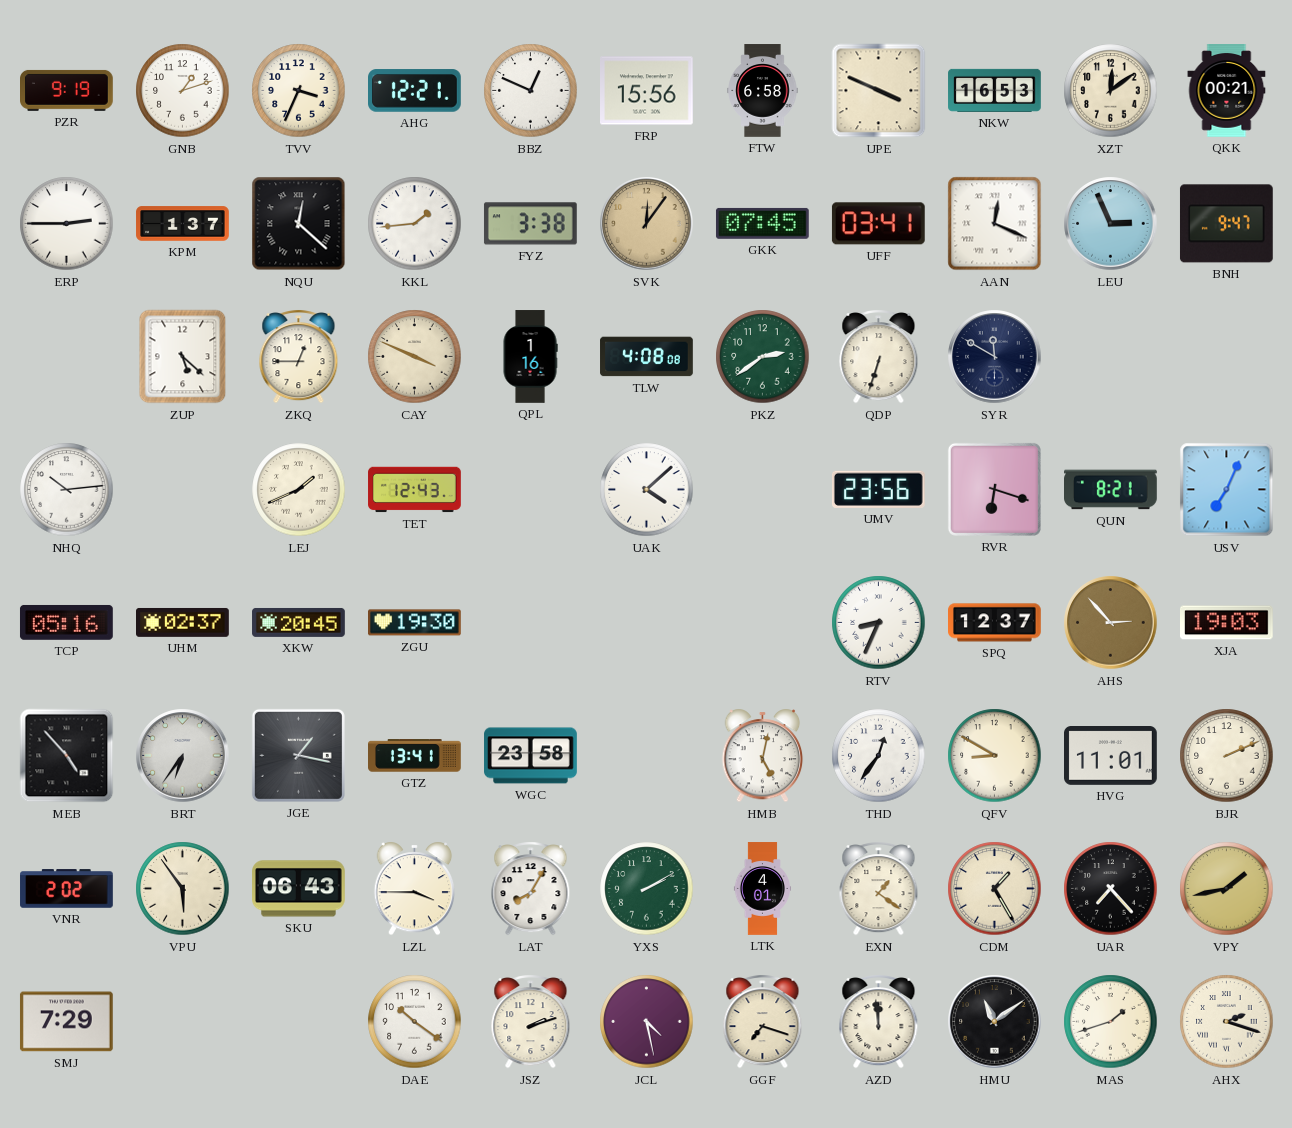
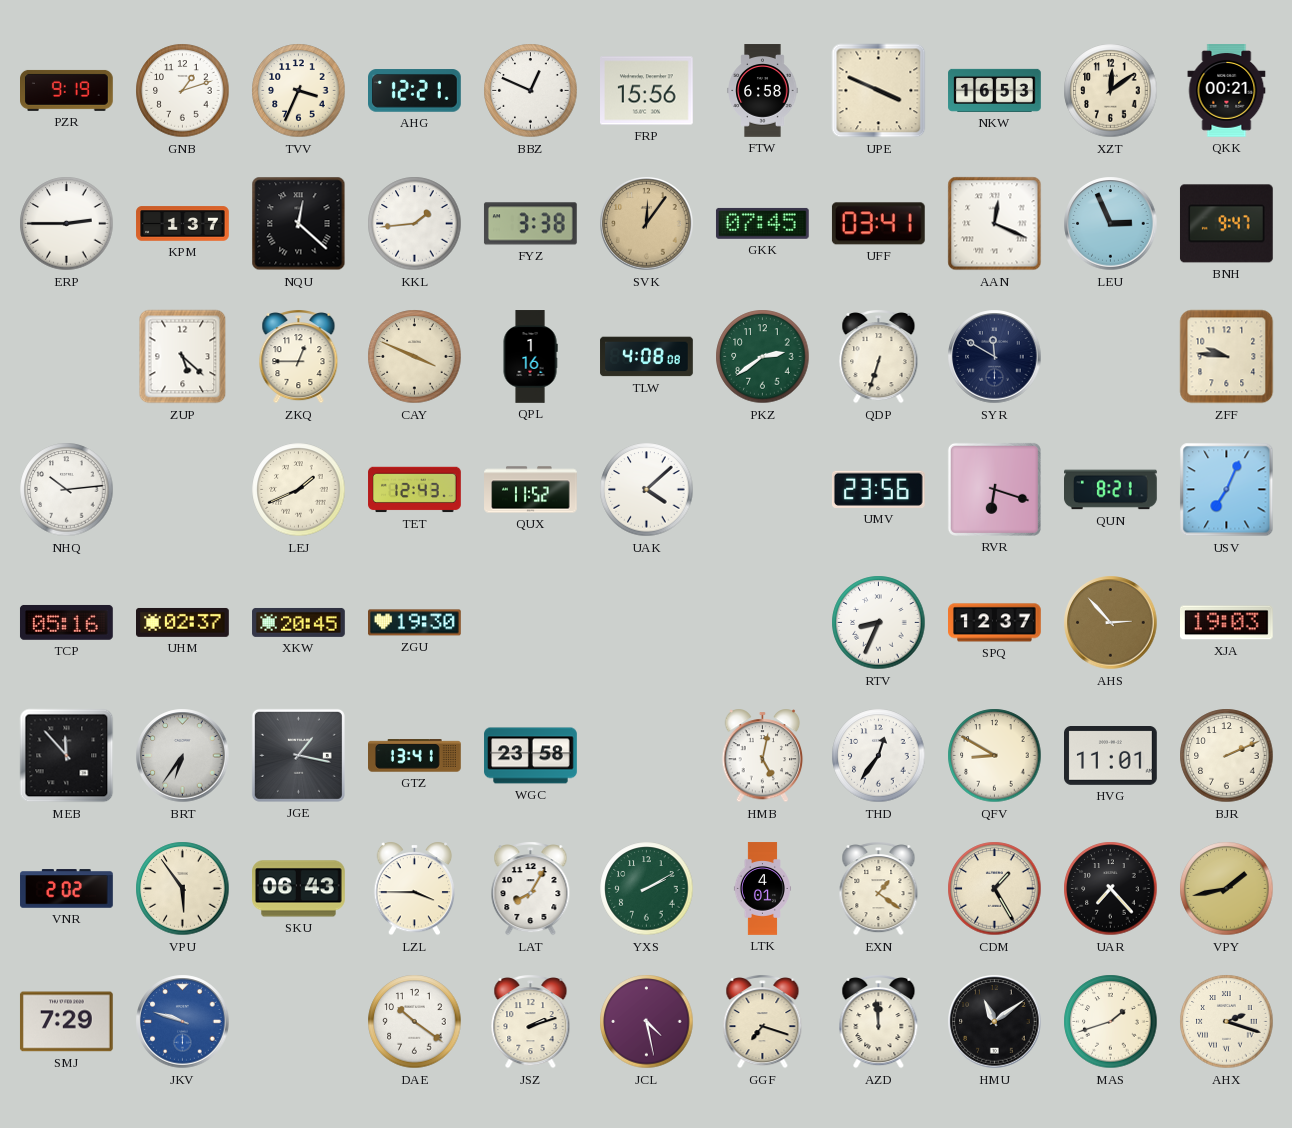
ZFF: none -> 9:46 (1227, 357)
QUX: none -> 11:52 (531, 490)
MEB: 4:53 -> 11:53 (67, 756)
JKV: none -> 9:48 (183, 1022)
